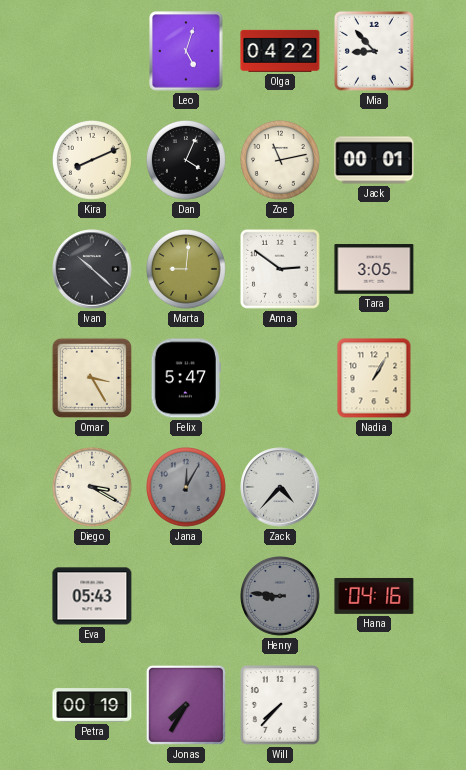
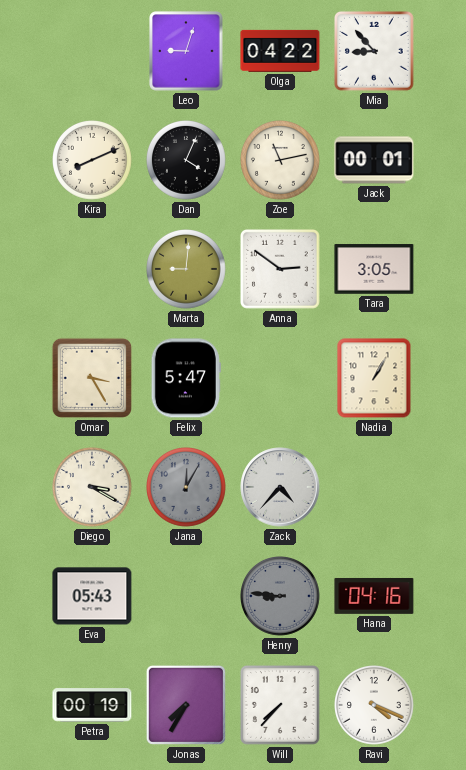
Leo: 5:03 -> 9:03 (186, 51)
Ivan: 10:22 -> none (92, 269)
Ravi: none -> 4:19 (375, 706)
